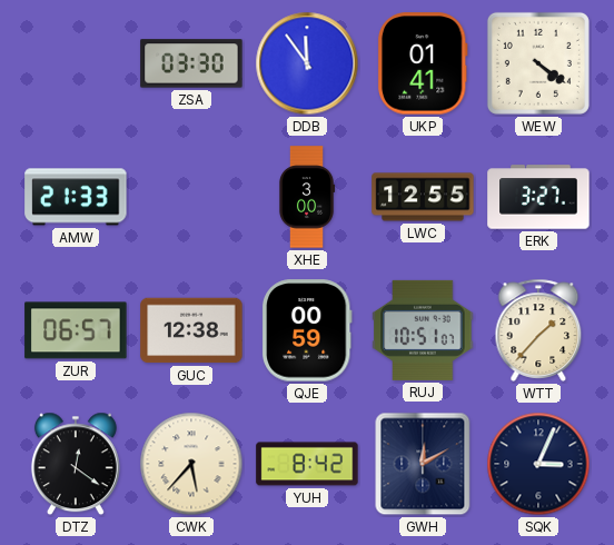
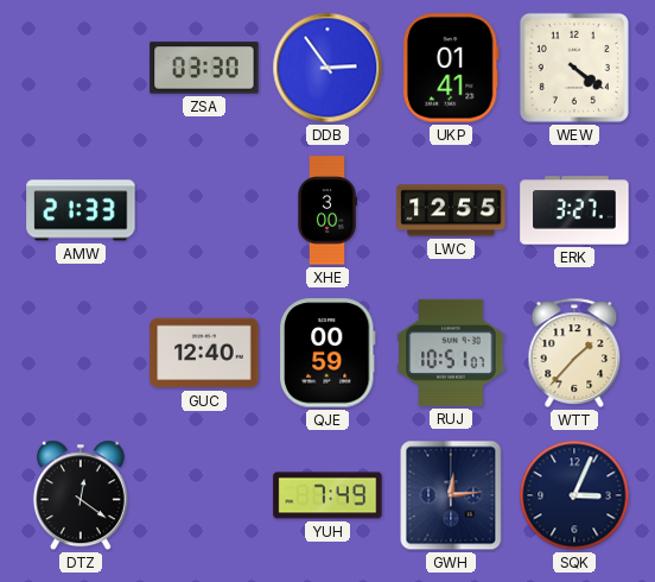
DDB: 11:54 -> 2:54 (327, 68)
ZUR: 06:57 -> none (76, 330)
GUC: 12:38 -> 12:40 (204, 353)
CWK: 5:37 -> none (191, 464)
YUH: 8:42 -> 7:49 (327, 495)
GWH: 12:10 -> 12:14 (451, 495)
